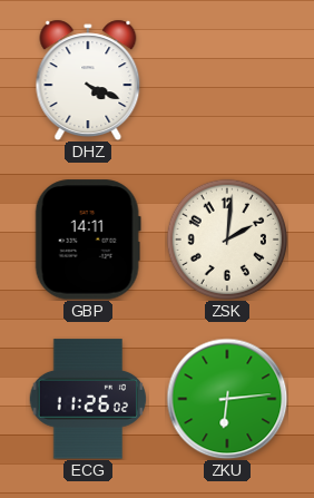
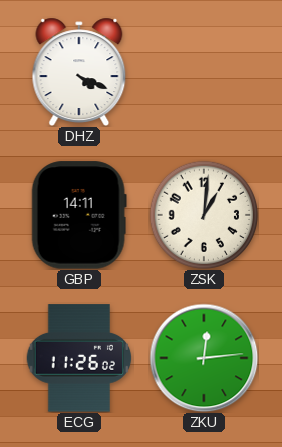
ZSK: 2:01 -> 1:01 (203, 214)
ZKU: 6:14 -> 12:14 (204, 358)
